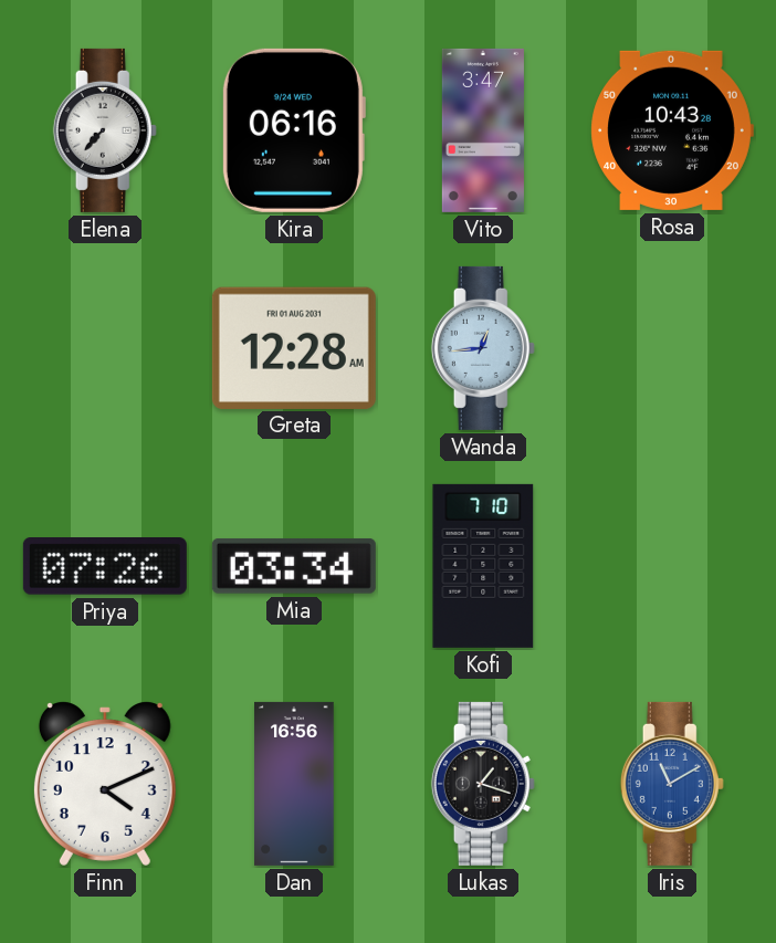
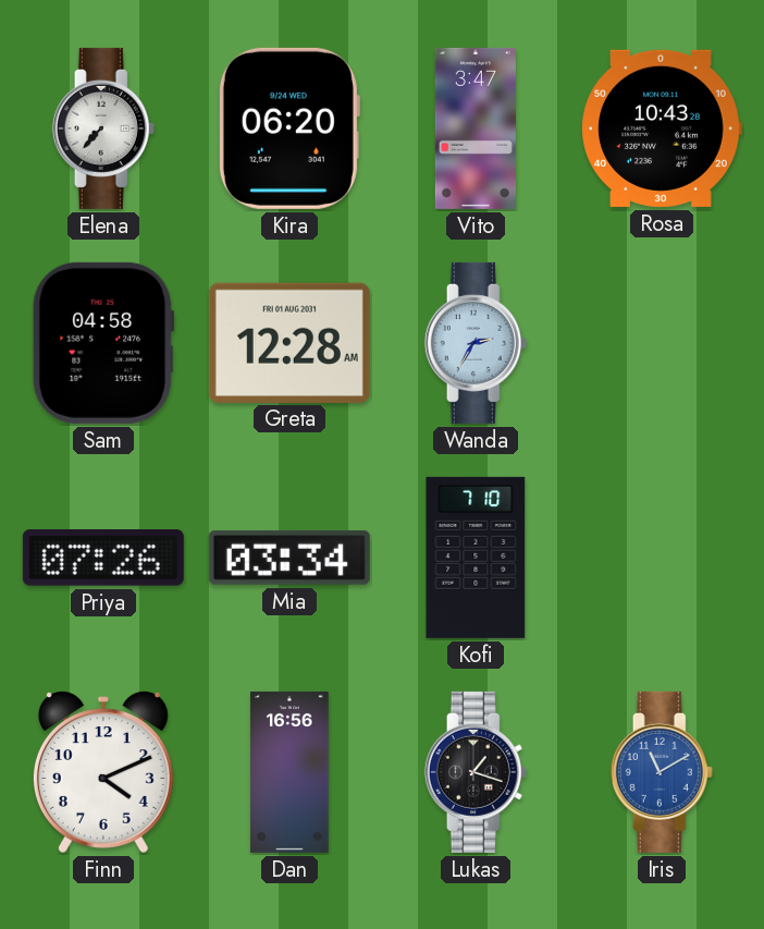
Kira: 06:16 -> 06:20 (288, 129)
Sam: none -> 04:58 (103, 343)
Wanda: 12:44 -> 2:35 (476, 343)
